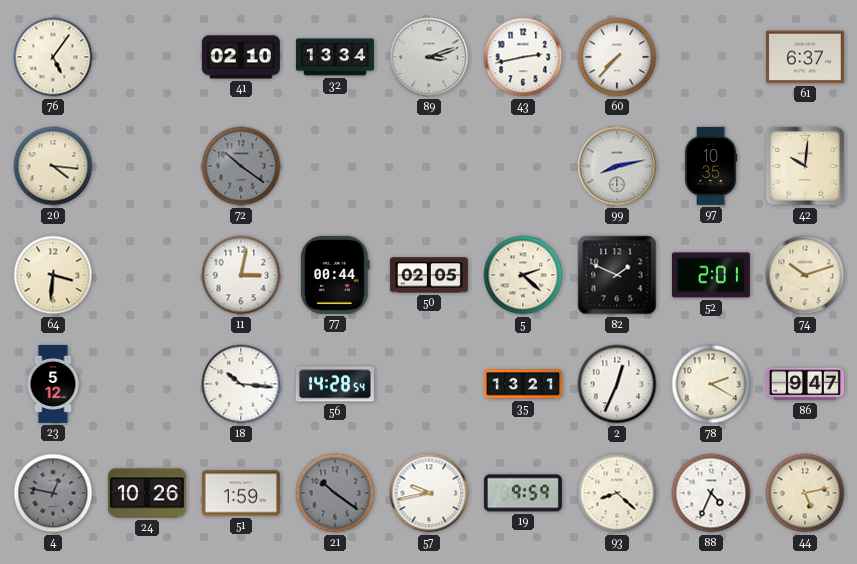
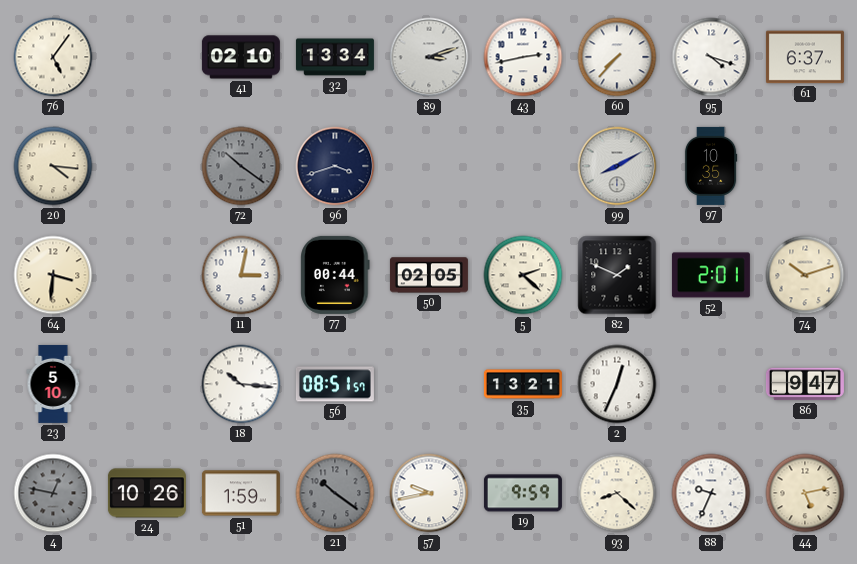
95: none -> 4:18 (711, 57)
96: none -> 3:42 (335, 166)
99: 8:13 -> 8:10 (617, 166)
42: 10:01 -> none (805, 166)
23: 5:12 -> 5:10 (53, 384)
56: 14:28 -> 08:51 (335, 384)
78: 2:20 -> none (711, 384)
88: 4:34 -> 9:34 (711, 493)
